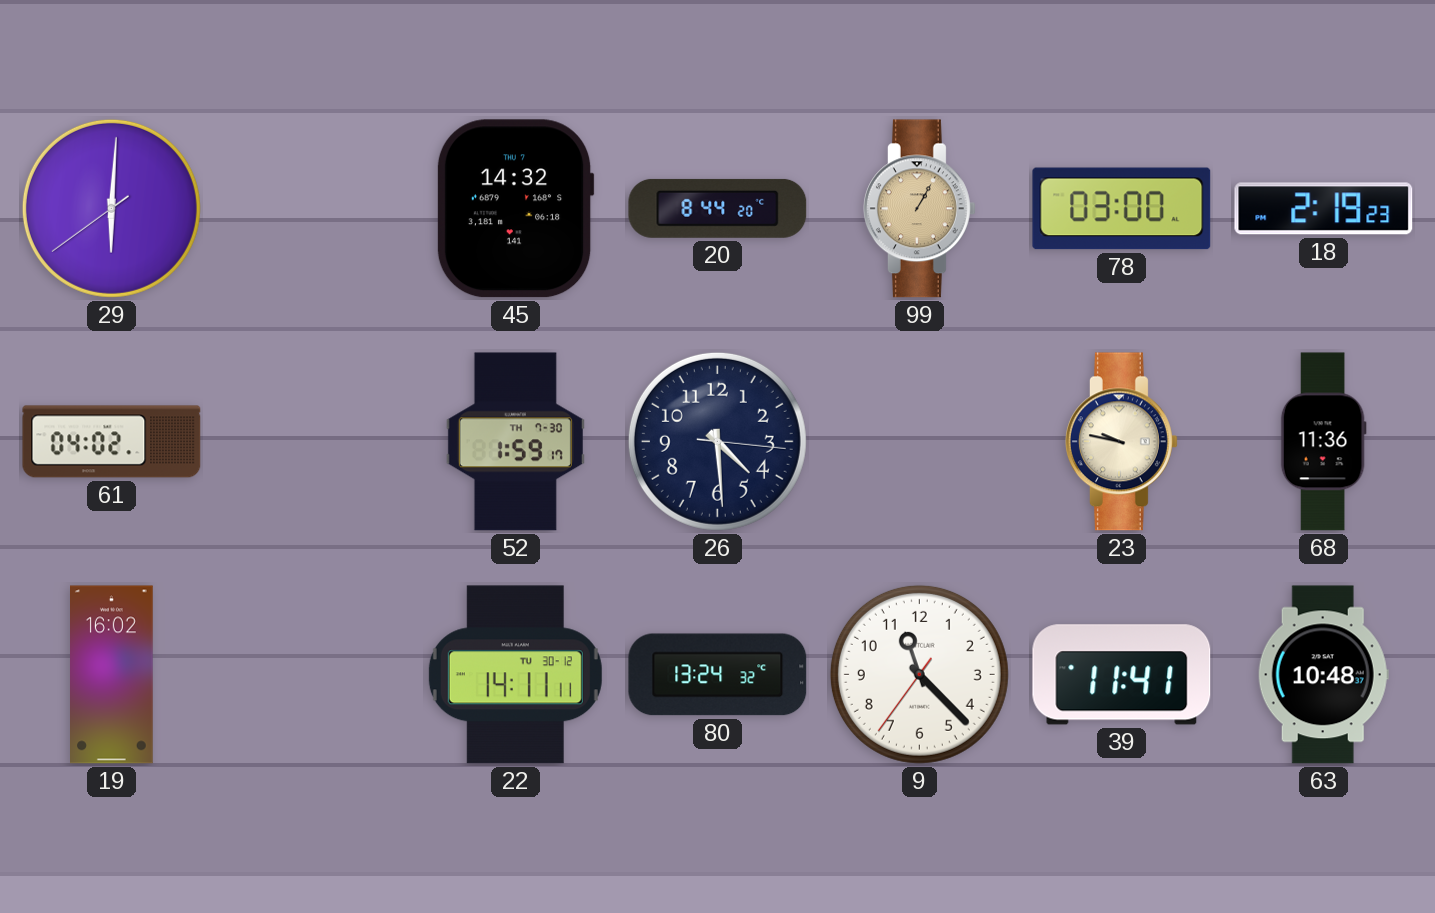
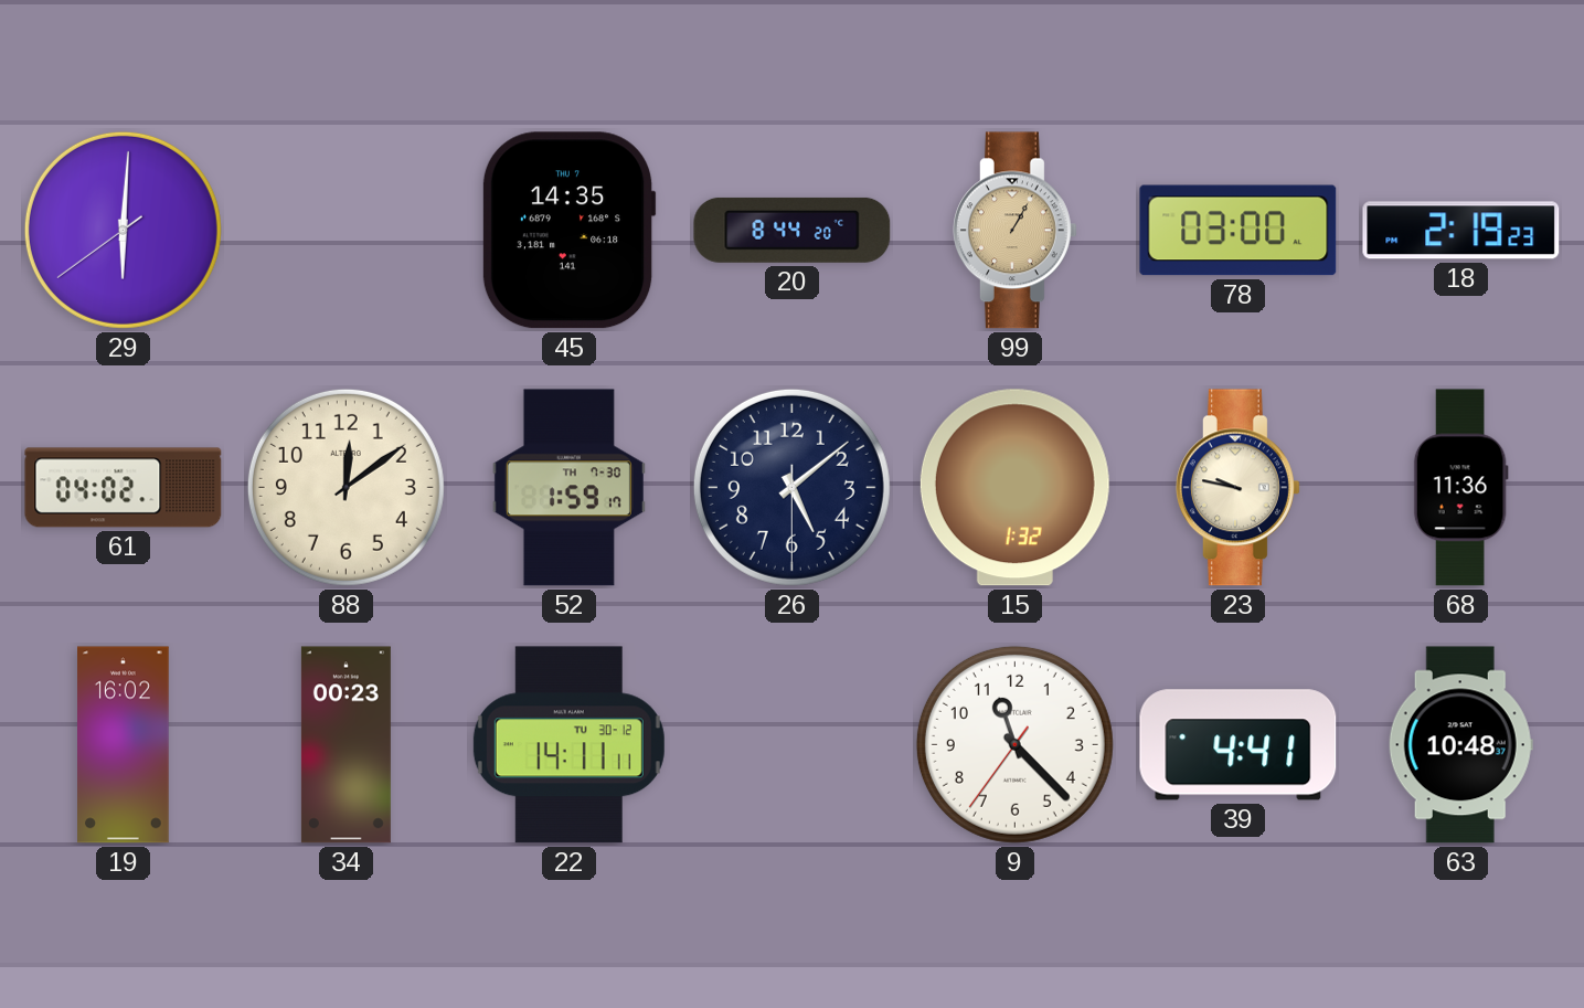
45: 14:32 -> 14:35 (568, 231)
88: none -> 12:09 (345, 487)
26: 4:29 -> 5:08 (791, 487)
15: none -> 1:32 (1014, 488)
34: none -> 00:23 (345, 745)
80: 13:24 -> none (718, 675)
39: 11:41 -> 4:41 (1239, 745)
